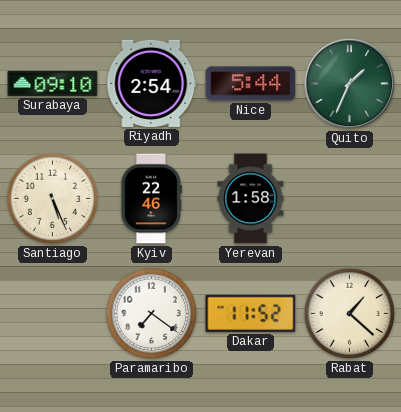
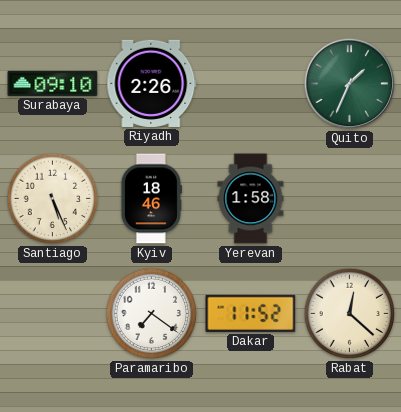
Riyadh: 2:54 -> 2:26 (152, 83)
Nice: 5:44 -> none (251, 84)
Kyiv: 22:46 -> 18:46 (151, 199)
Rabat: 1:22 -> 12:22 (350, 314)
